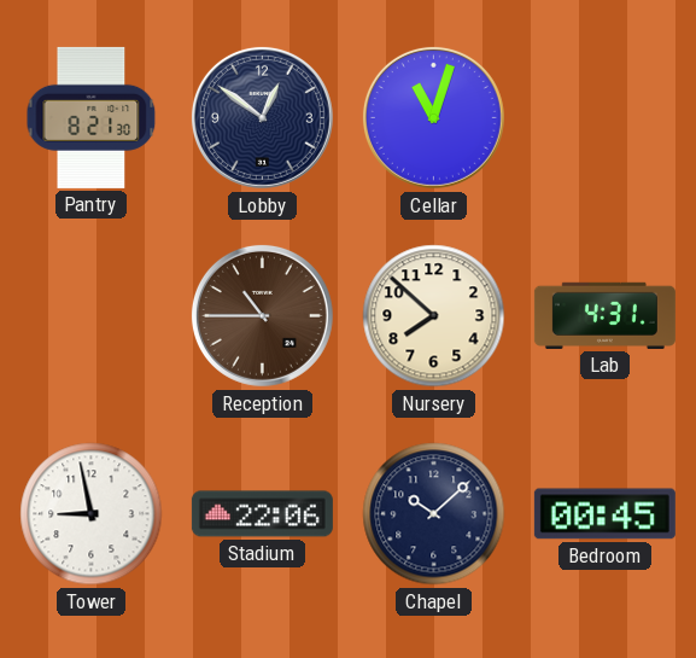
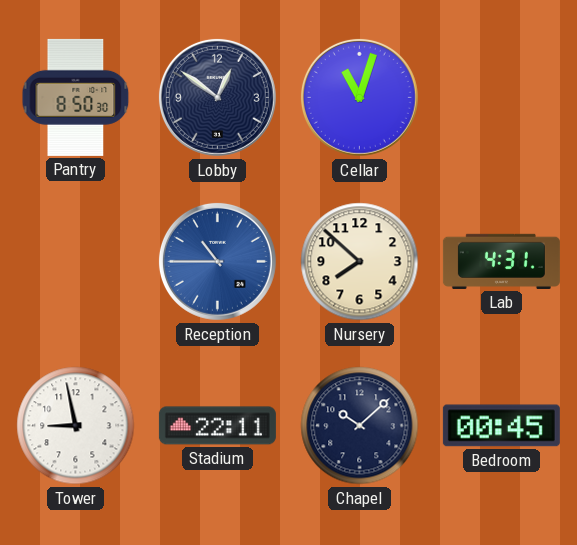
Pantry: 8:21 -> 8:50 (76, 97)
Reception dial: brown -> blue (217, 261)
Stadium: 22:06 -> 22:11 (217, 426)
